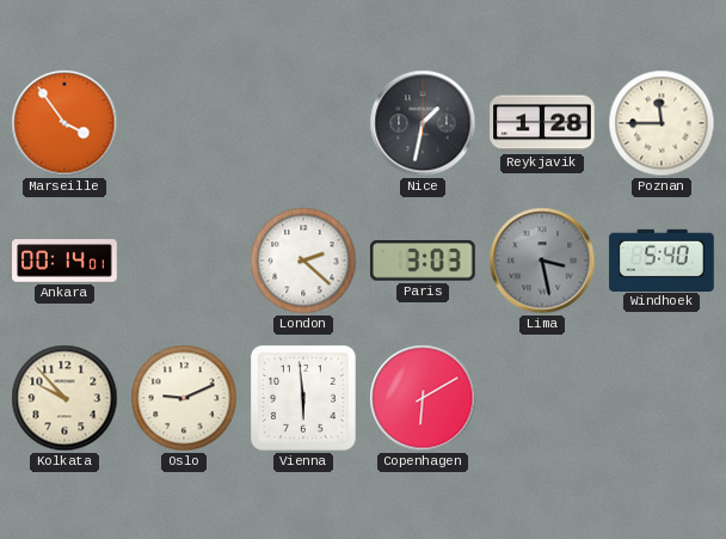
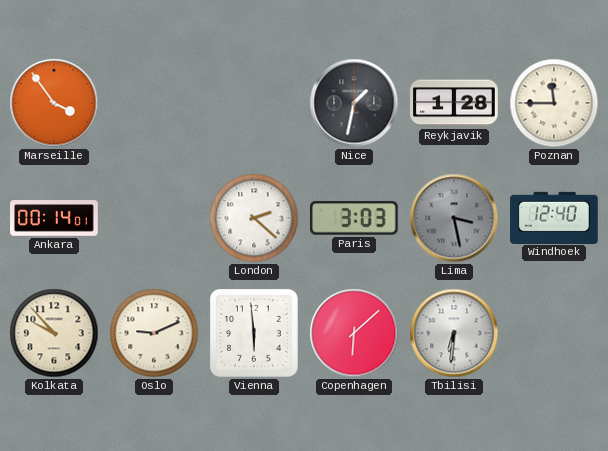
Windhoek: 5:40 -> 12:40 (554, 217)
Copenhagen: 6:10 -> 6:08 (354, 333)
Tbilisi: none -> 6:31 (454, 333)
